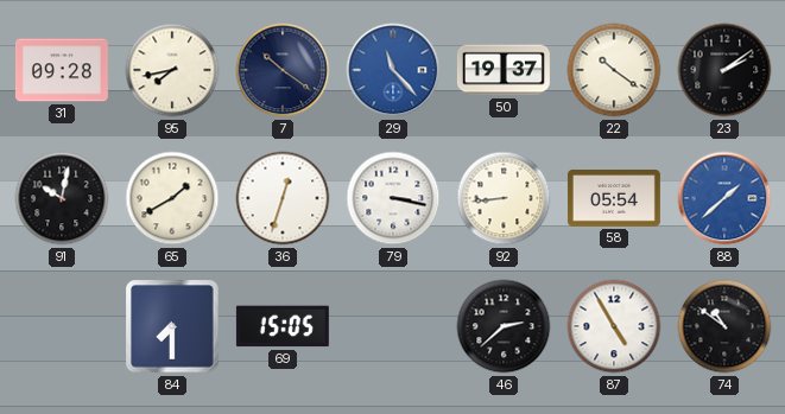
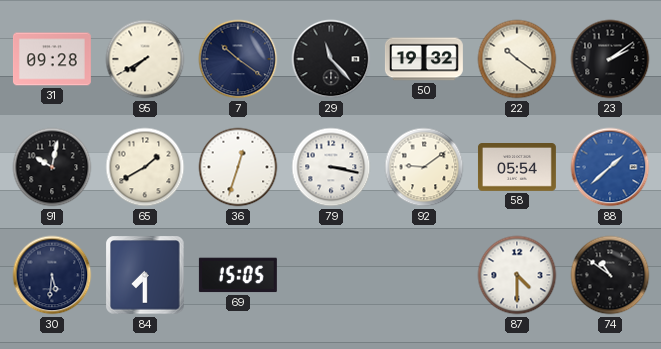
95: 7:43 -> 7:40 (145, 59)
29 dial: blue -> black (331, 59)
50: 19:37 -> 19:32 (424, 59)
92: 8:44 -> 9:09 (424, 167)
30: none -> 5:31 (52, 275)
46: 2:38 -> none (504, 326)
87: 4:55 -> 4:30 (517, 275)
